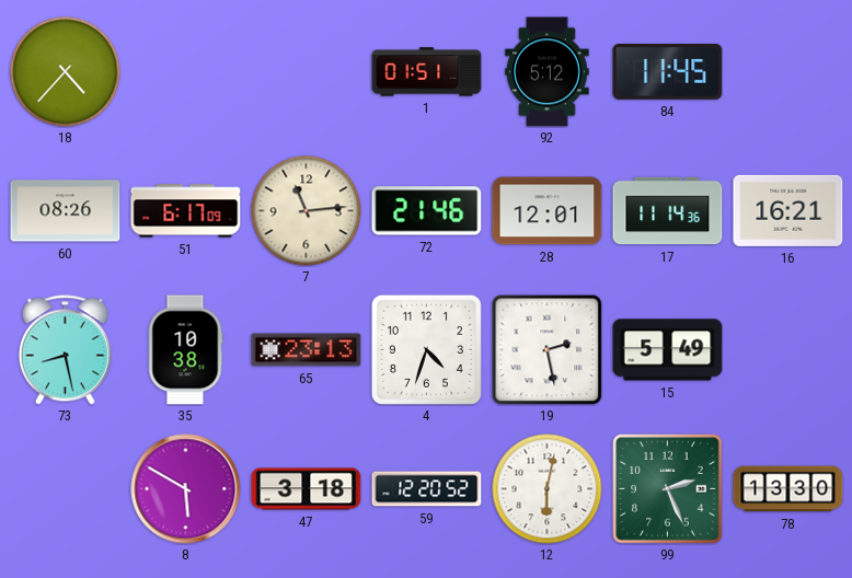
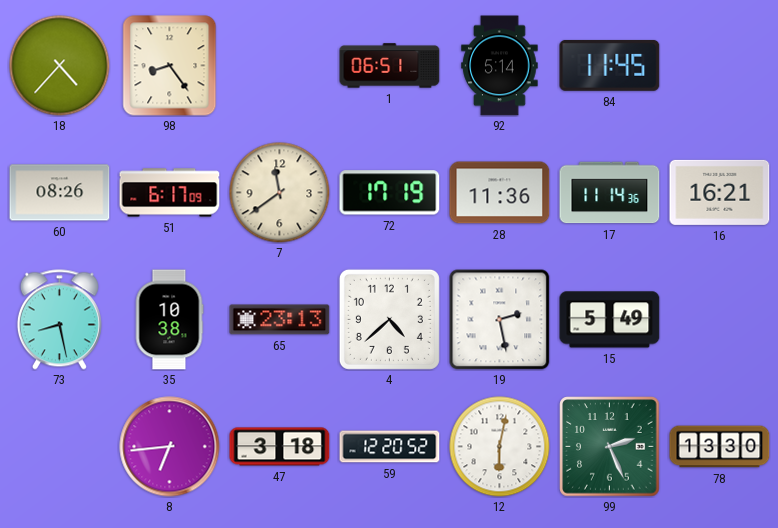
98: none -> 8:24 (170, 66)
1: 01:51 -> 06:51 (390, 66)
92: 5:12 -> 5:14 (500, 66)
7: 11:14 -> 11:39 (280, 193)
72: 21:46 -> 17:19 (390, 193)
28: 12:01 -> 11:36 (500, 193)
4: 4:33 -> 4:38 (389, 319)
8: 5:50 -> 6:44 (170, 447)
